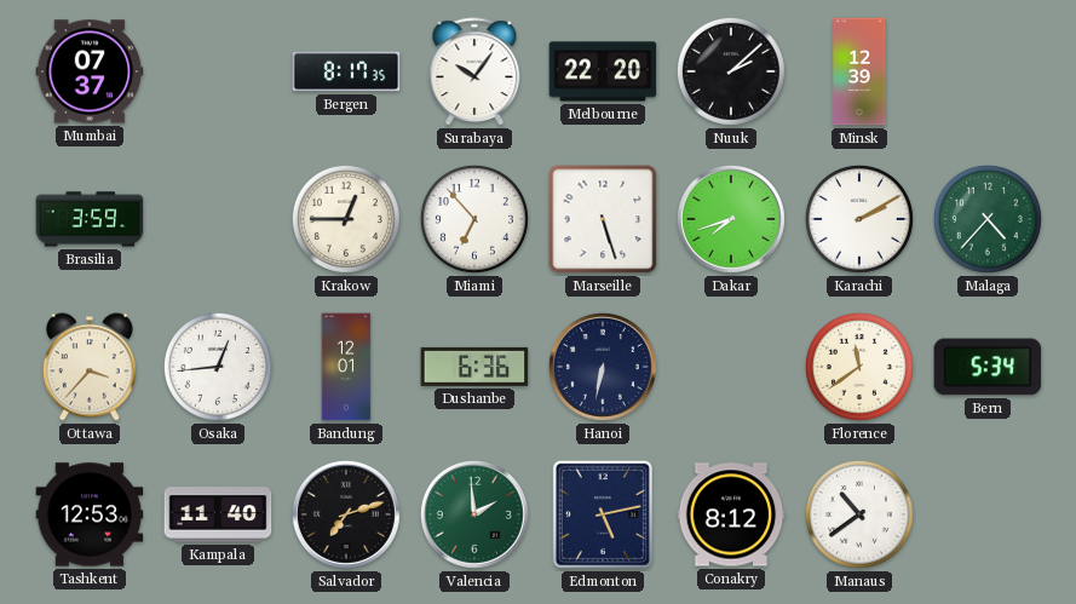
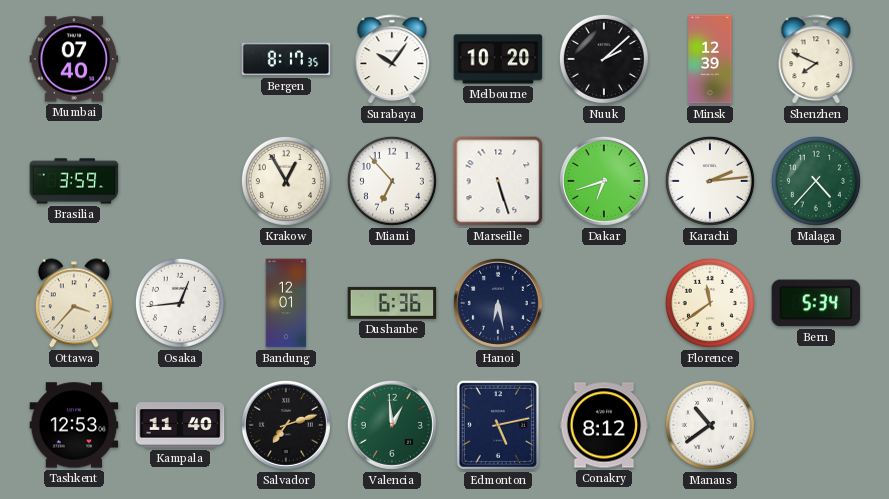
Mumbai: 07:37 -> 07:40 (74, 59)
Melbourne: 22:20 -> 10:20 (498, 59)
Shenzhen: none -> 7:49 (816, 60)
Krakow: 12:45 -> 12:55 (286, 181)
Dakar: 7:42 -> 6:42 (604, 181)
Karachi: 2:10 -> 2:14 (710, 181)
Hanoi: 6:32 -> 6:28 (498, 303)
Valencia: 1:59 -> 12:59 (392, 425)
